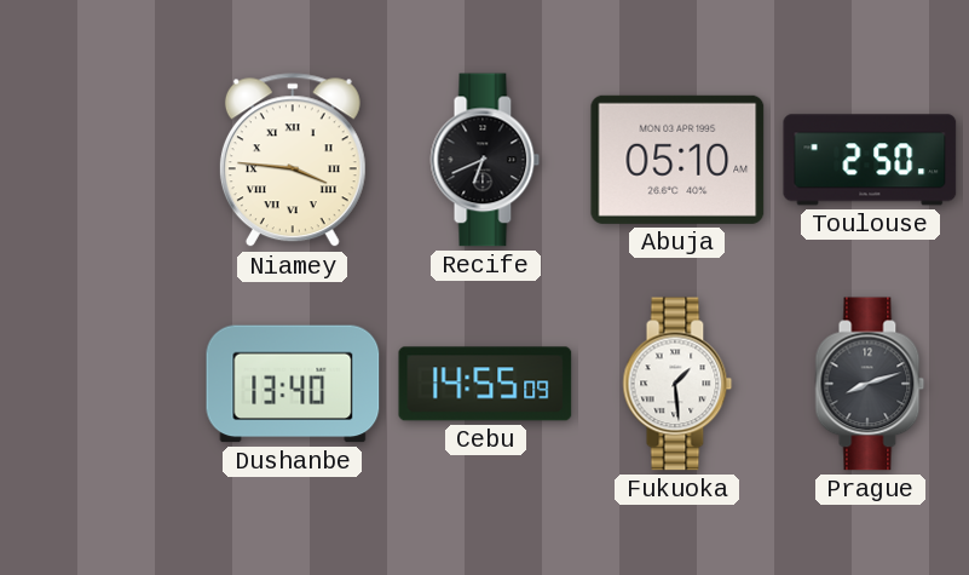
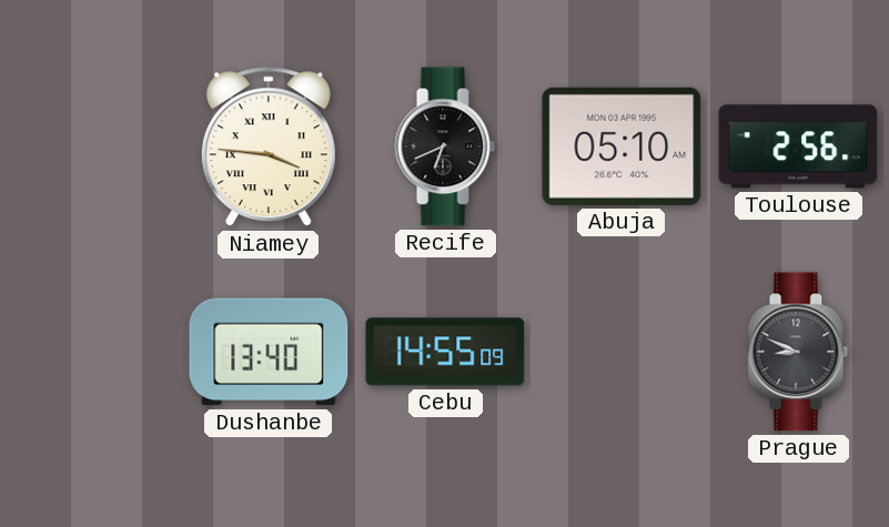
Toulouse: 2:50 -> 2:56 (798, 146)
Fukuoka: 1:29 -> none (677, 384)
Prague: 8:12 -> 8:49 (798, 352)
